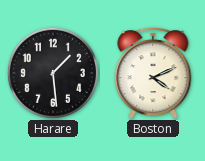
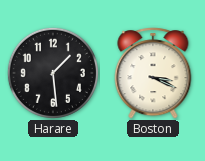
Boston: 4:11 -> 3:19 (153, 73)
